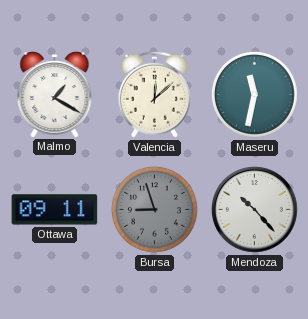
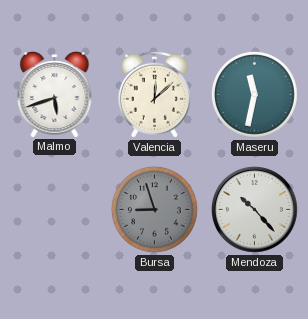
Malmo: 1:20 -> 5:42 (55, 95)
Ottawa: 09:11 -> none (55, 210)
